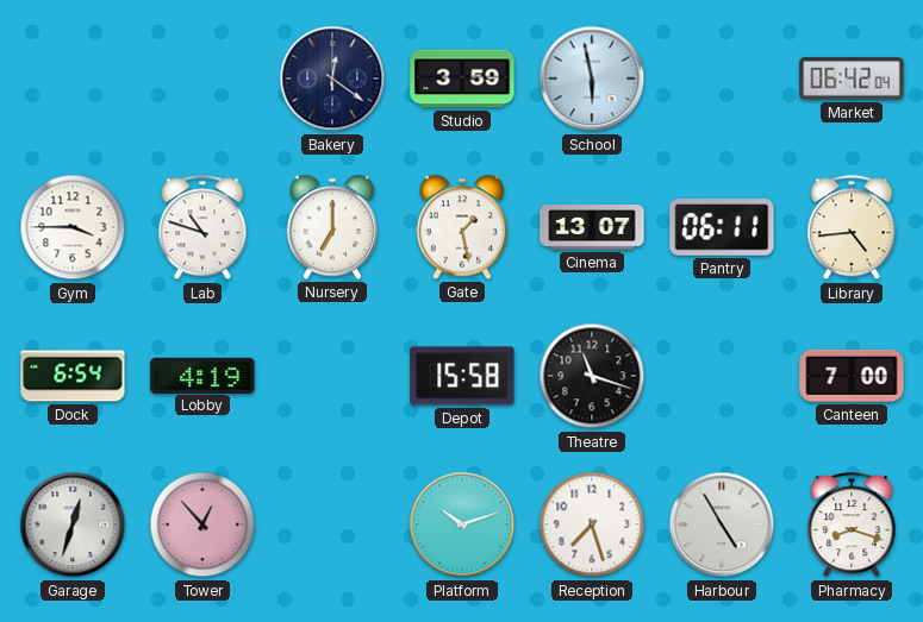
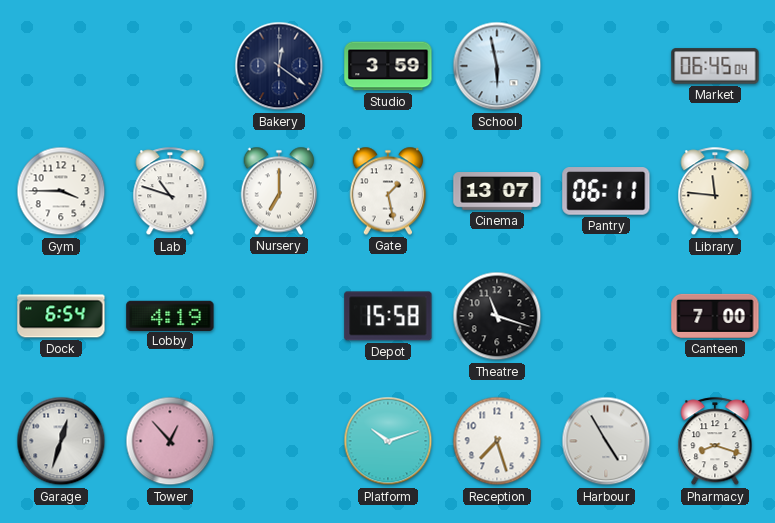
Market: 06:42 -> 06:45 (715, 66)
Library: 4:44 -> 11:46 (715, 192)
